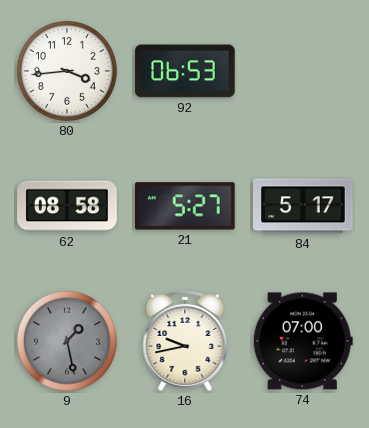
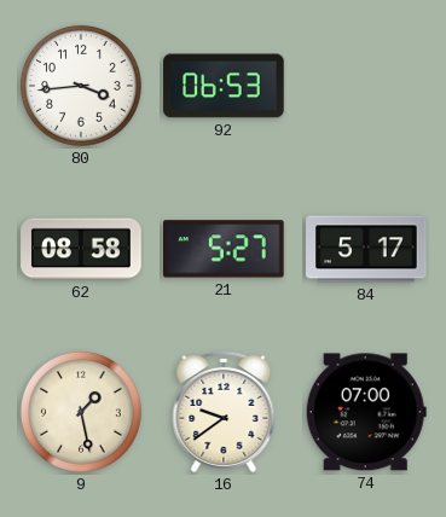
9 dial: grey -> cream (81, 412)
16: 9:43 -> 9:39 (224, 412)
